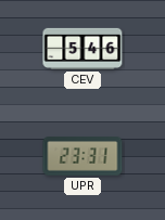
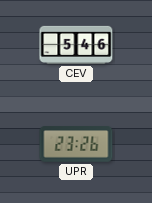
UPR: 23:31 -> 23:26 (76, 144)
